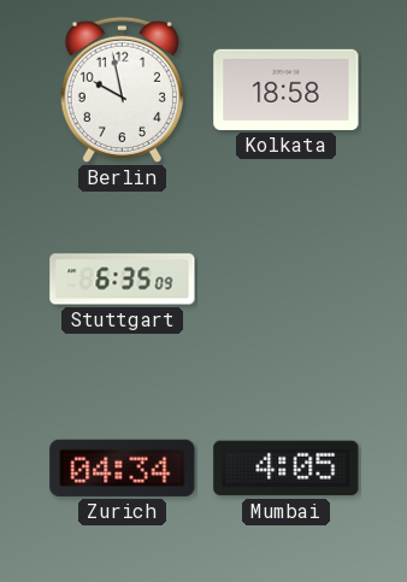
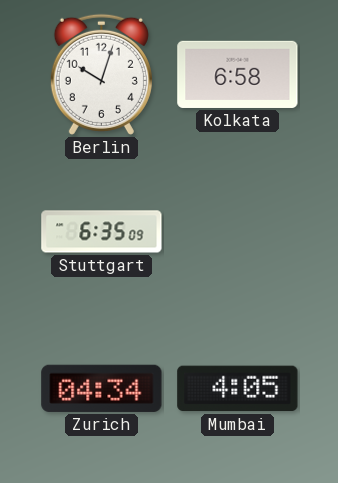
Berlin: 9:58 -> 10:03 (101, 74)
Kolkata: 18:58 -> 6:58 (238, 74)
